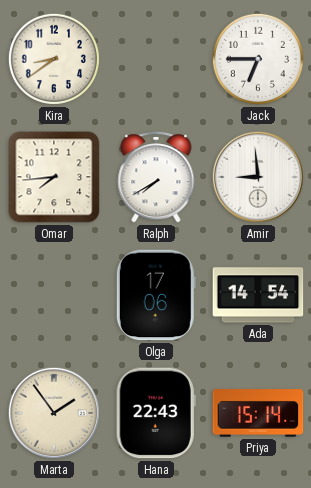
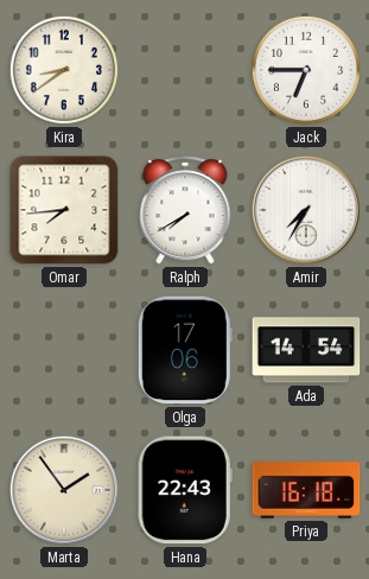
Amir: 8:59 -> 7:35 (306, 210)
Priya: 15:14 -> 16:18 (306, 490)
